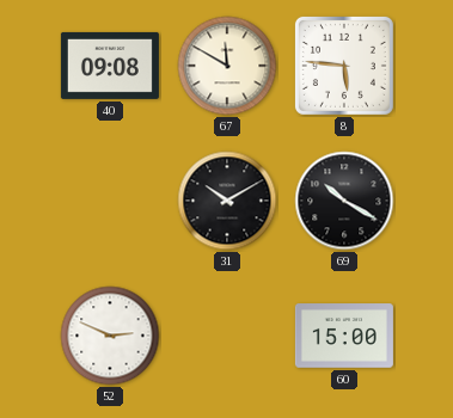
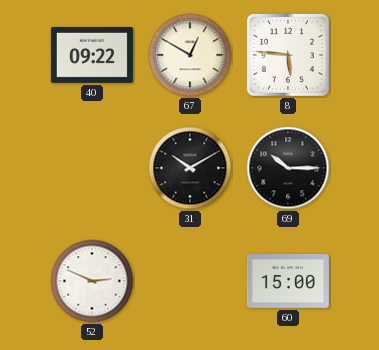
40: 09:08 -> 09:22 (92, 55)
67: 11:50 -> 12:50 (190, 55)
69: 10:20 -> 10:15 (288, 168)
